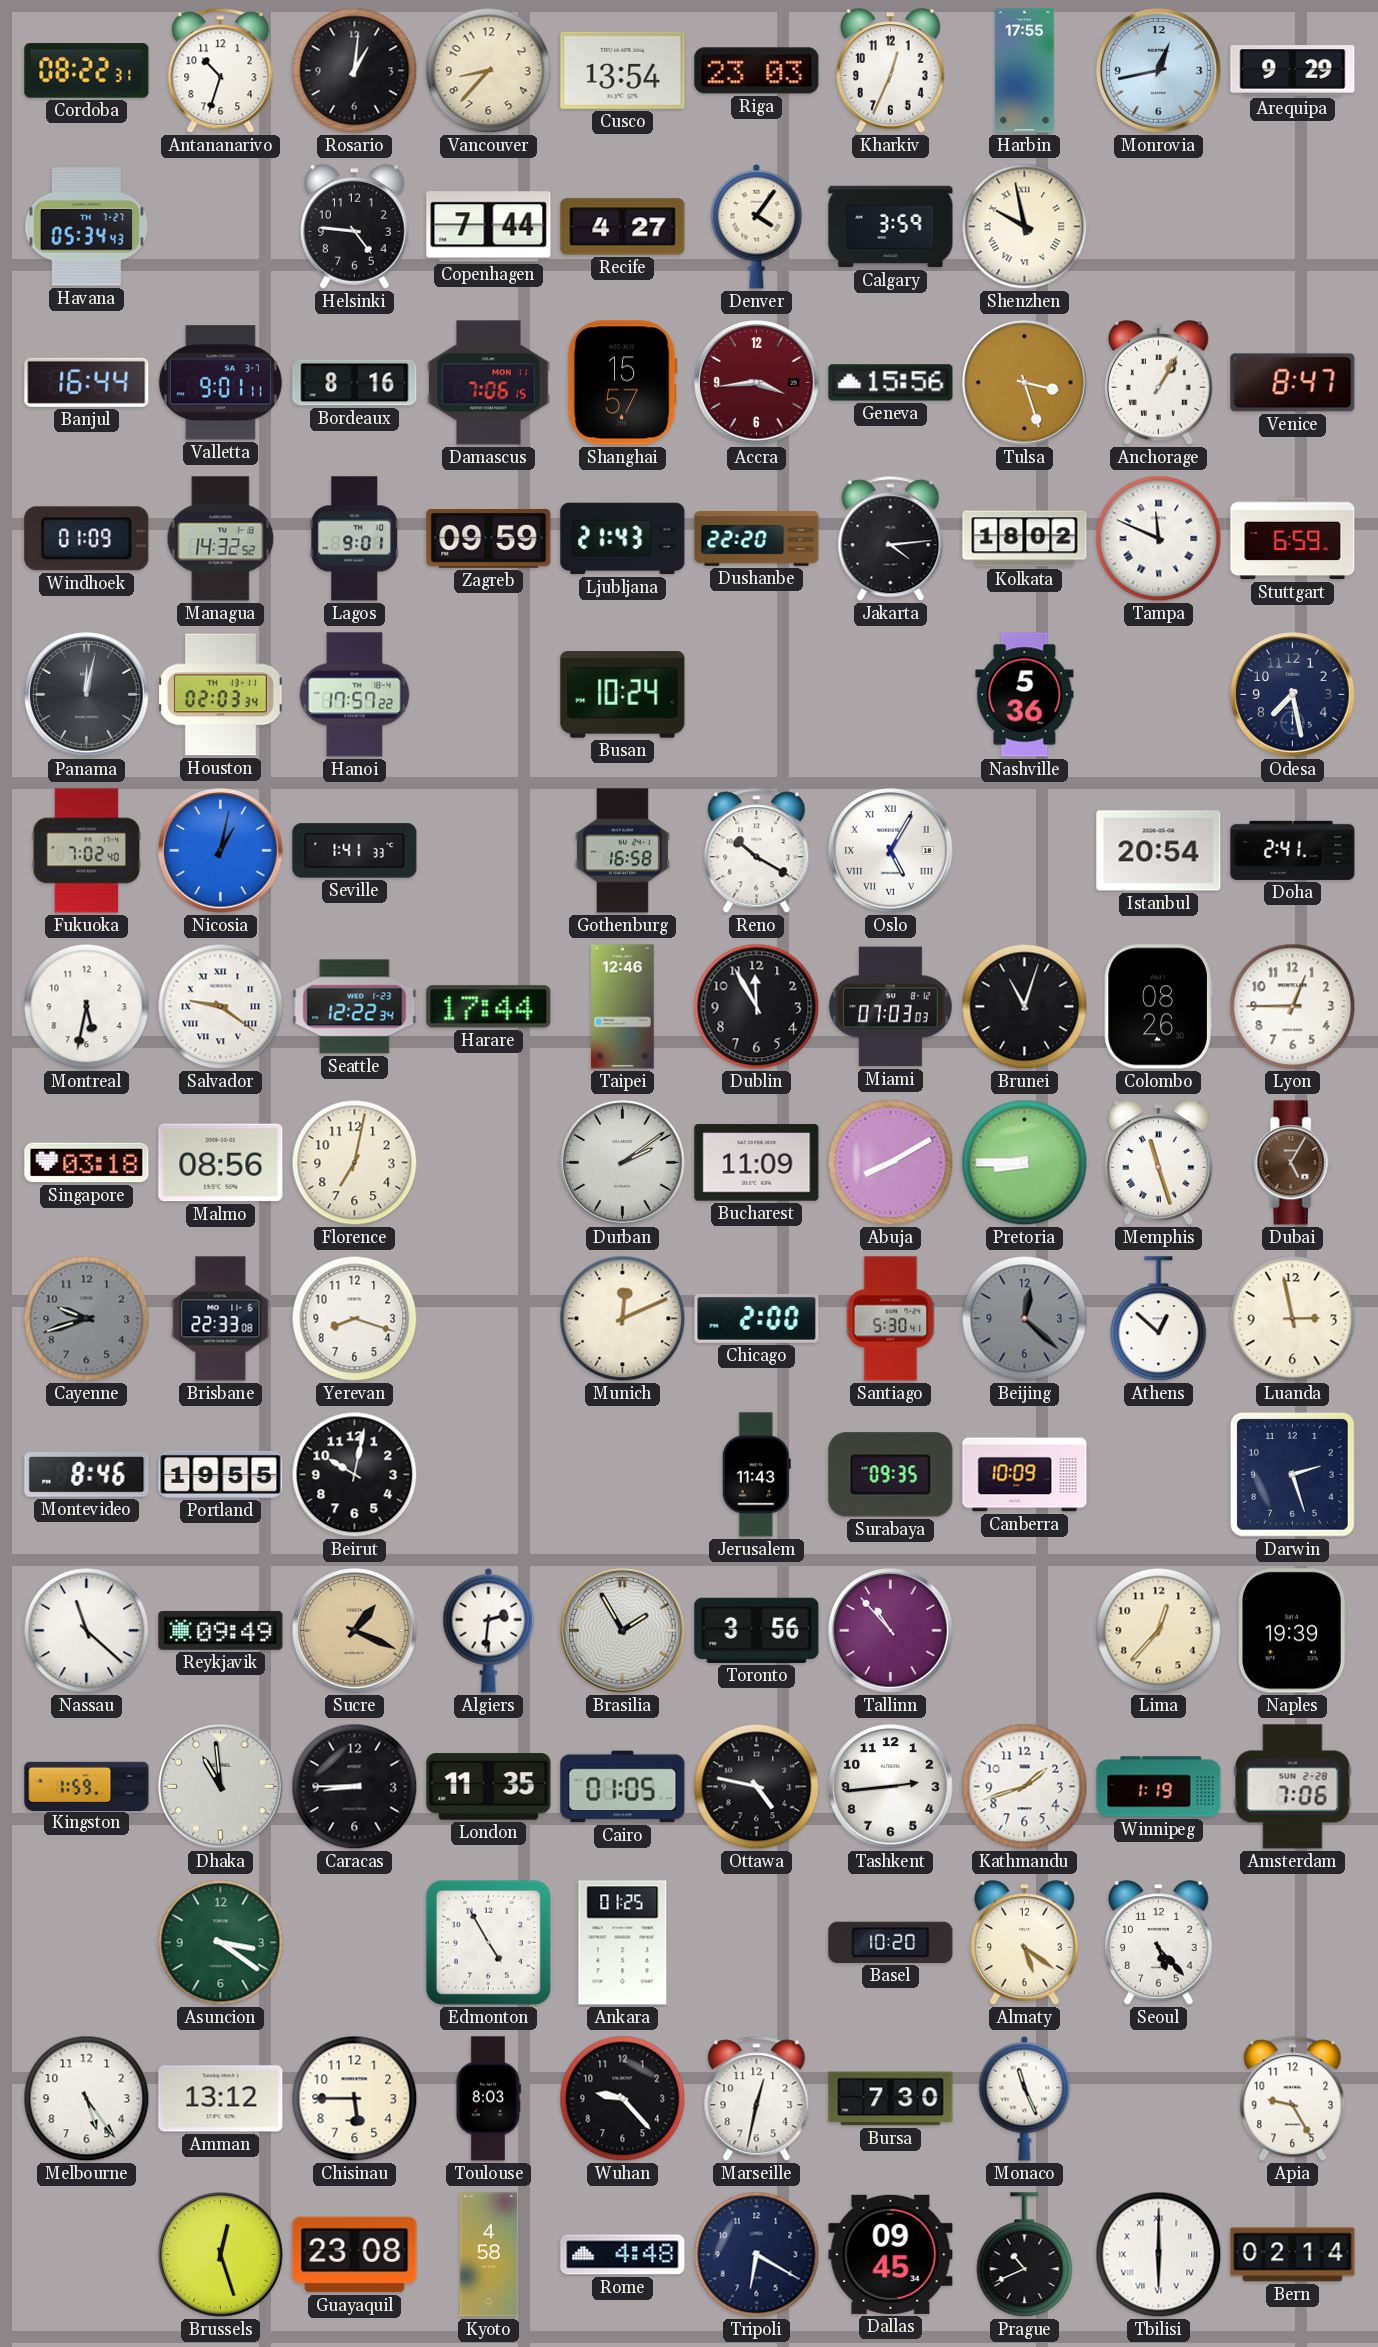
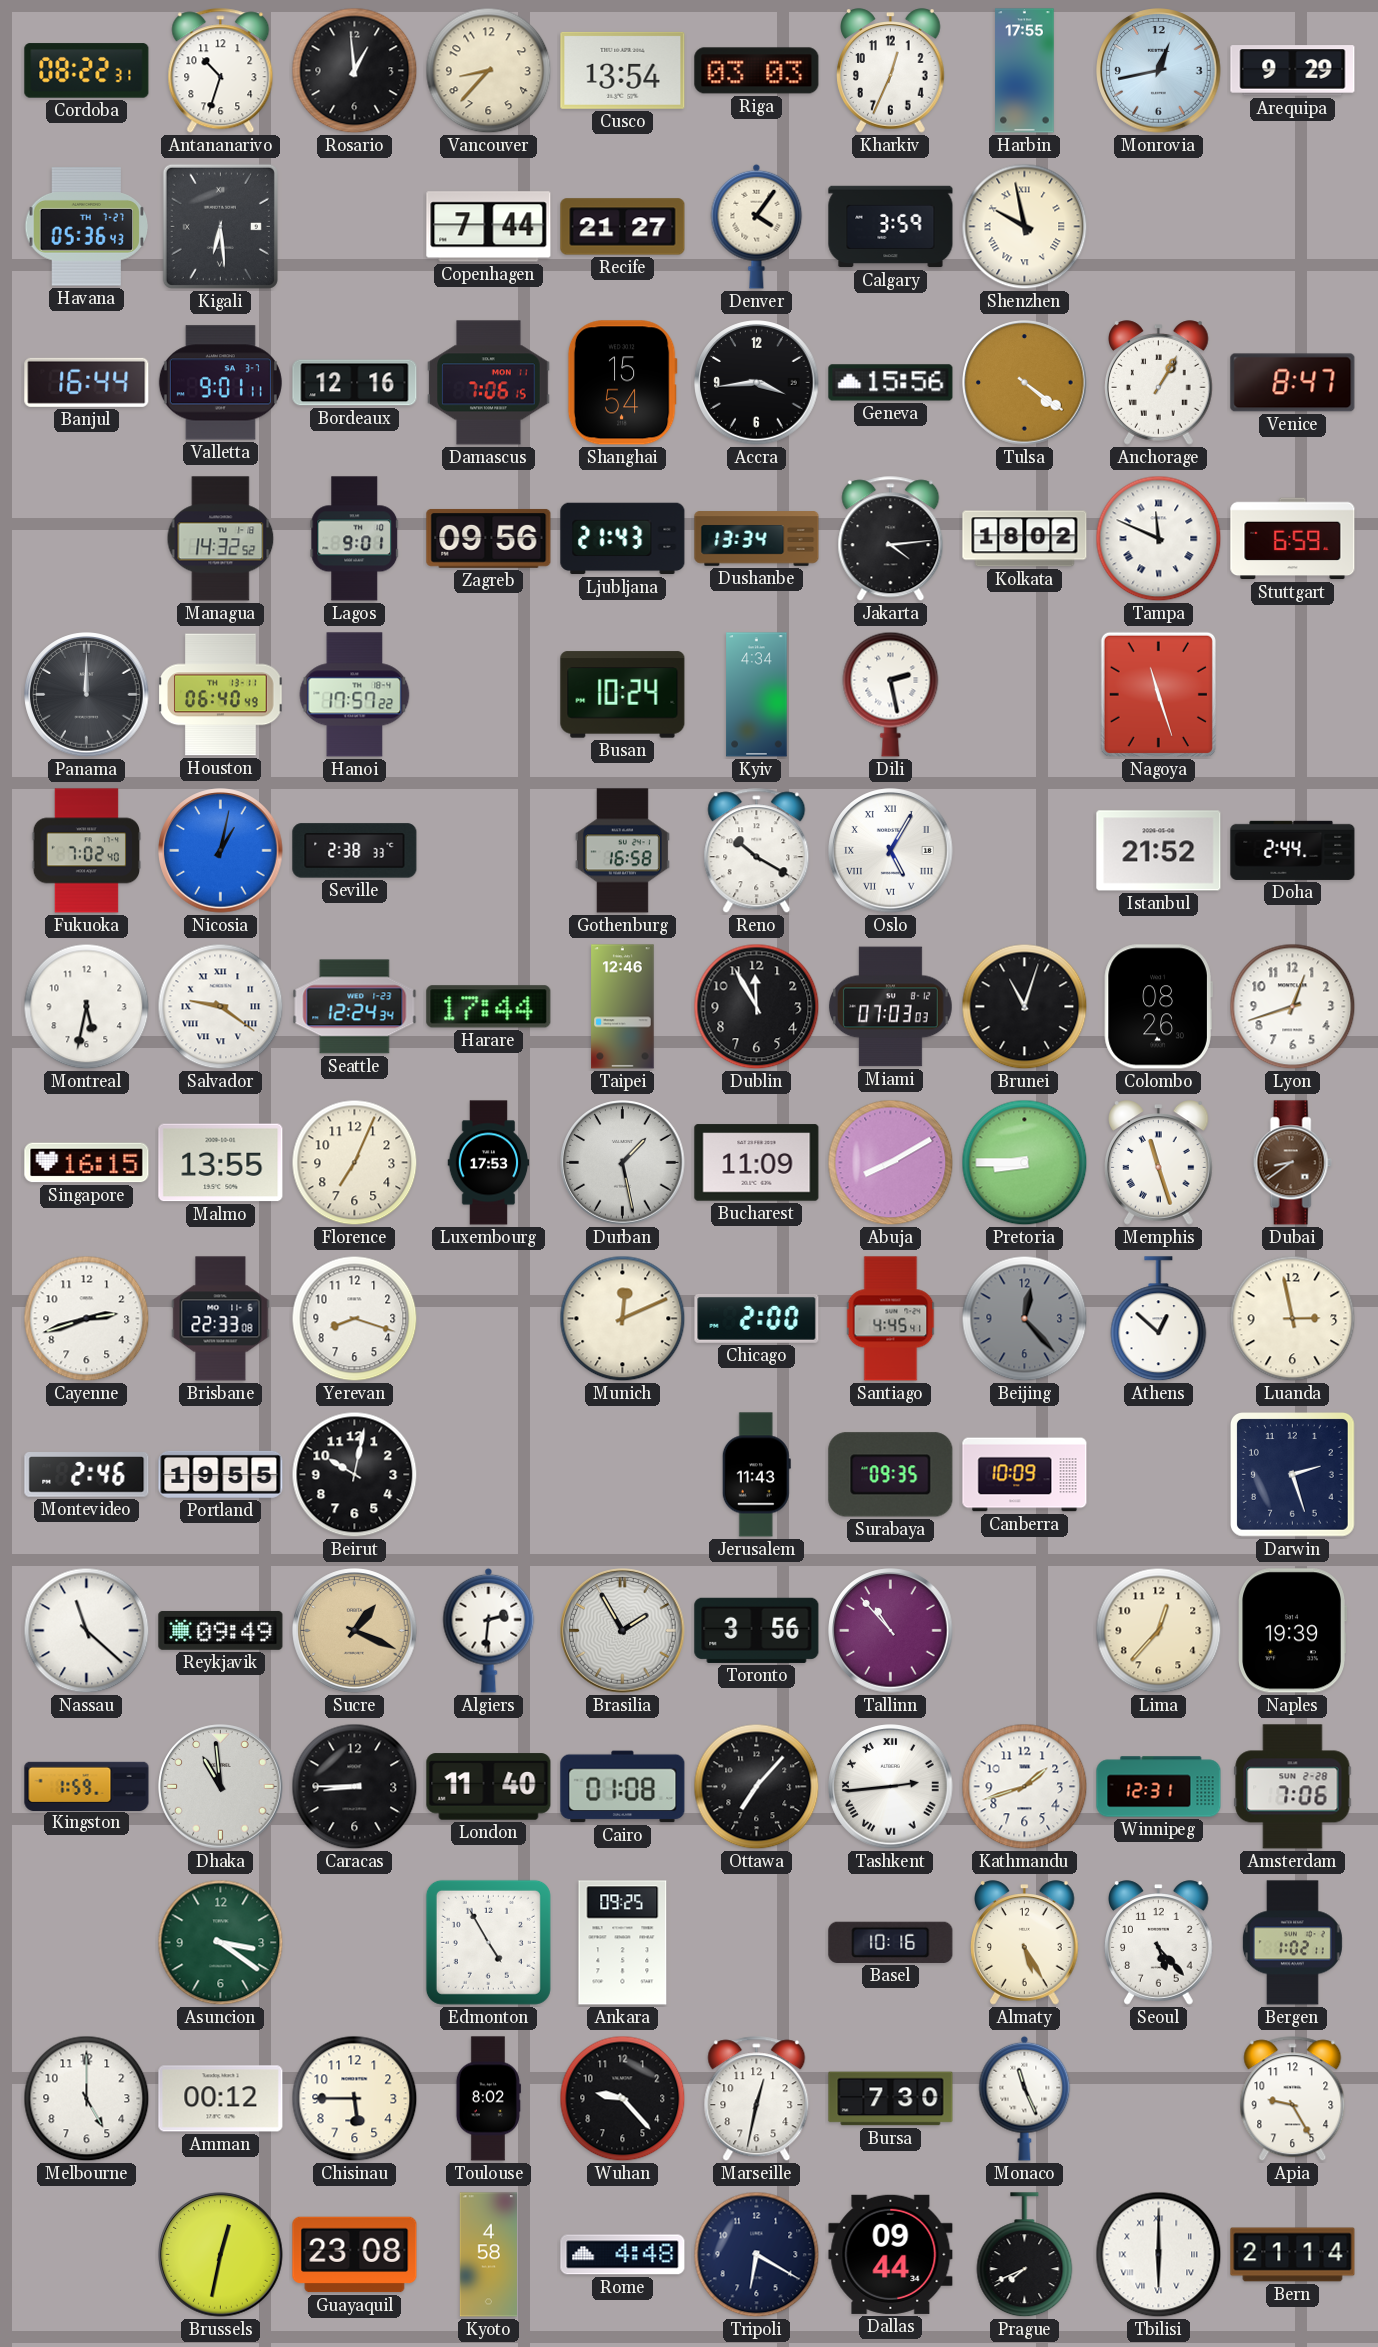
Rosario: 1:01 -> 12:59 (355, 71)
Riga: 23:03 -> 03:03 (757, 71)
Havana: 05:34 -> 05:36 (87, 227)
Kigali: none -> 6:29 (220, 226)
Helsinki: 4:46 -> none (355, 227)
Recife: 4:27 -> 21:27 (623, 227)
Bordeaux: 8:16 -> 12:16 (355, 383)
Shanghai: 15:57 -> 15:54 (622, 383)
Accra dial: burgundy -> black (757, 383)
Tulsa: 3:27 -> 4:21 (1025, 383)
Windhoek: 01:09 -> none (87, 539)
Zagreb: 09:59 -> 09:56 (489, 539)
Dushanbe: 22:20 -> 13:34 (757, 539)
Panama: 12:02 -> 12:00 (87, 695)
Houston: 02:03 -> 06:40 (221, 695)
Kyiv: none -> 4:34 (757, 695)
Dili: none -> 2:28 (891, 694)
Nashville: 5:36 -> none (1025, 695)
Nagoya: none -> 11:27 (1158, 694)
Odesa: 7:28 -> none (1293, 695)
Seville: 1:41 -> 2:38 (355, 851)
Istanbul: 20:54 -> 21:52 (1159, 851)
Doha: 2:41 -> 2:44 (1293, 850)
Seattle: 12:22 -> 12:24 (355, 1007)
Lyon: 12:45 -> 12:42 (1293, 1007)
Singapore: 03:18 -> 16:15 (87, 1163)
Malmo: 08:56 -> 13:55 (221, 1163)
Florence: 7:02 -> 7:04 (355, 1163)
Luxembourg: none -> 17:53 (489, 1163)
Durban: 2:09 -> 1:28 (623, 1163)
Dubai: 5:05 -> 8:39 (1292, 1163)
Cayenne: 9:42 -> 2:42 (87, 1319)
Cayenne dial: grey -> white (87, 1319)
Santiago: 5:30 -> 4:45 (891, 1319)
Beijing: 12:22 -> 12:23 (1025, 1319)
Montevideo: 8:46 -> 2:46 (87, 1475)
London: 11:35 -> 11:40 (489, 1787)
Cairo: 01:05 -> 01:08 (623, 1787)
Ottawa: 4:47 -> 7:07 (757, 1787)
Tashkent numerals: Arabic -> Roman (891, 1787)
Winnipeg: 1:19 -> 12:31 (1159, 1787)
Ankara: 01:25 -> 09:25 (623, 1943)
Basel: 10:20 -> 10:16 (891, 1942)
Almaty: 5:21 -> 5:25 (1025, 1943)
Bergen: none -> 1:02 (1292, 1943)
Melbourne: 5:24 -> 5:00 (87, 2099)
Amman: 13:12 -> 00:12 (221, 2099)
Toulouse: 8:03 -> 8:02 (488, 2099)
Brussels: 12:27 -> 12:32 (221, 2255)
Dallas: 09:45 -> 09:44 (891, 2254)
Prague: 10:41 -> 7:41 (1025, 2255)
Bern: 02:14 -> 21:14 (1293, 2255)
